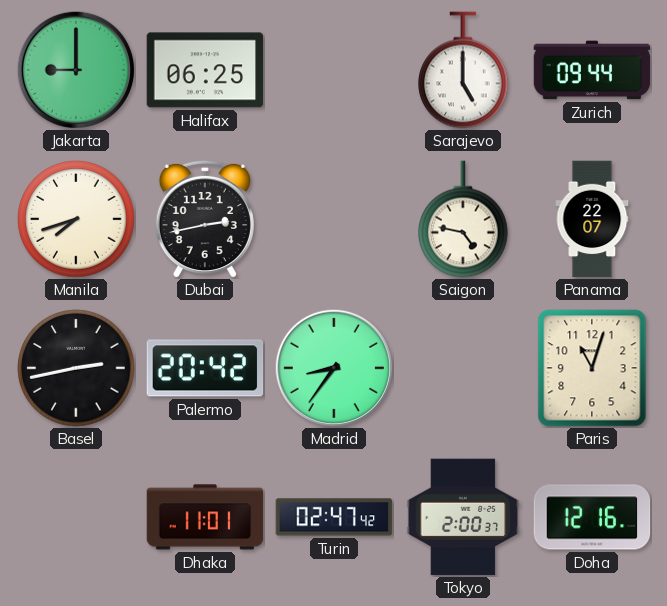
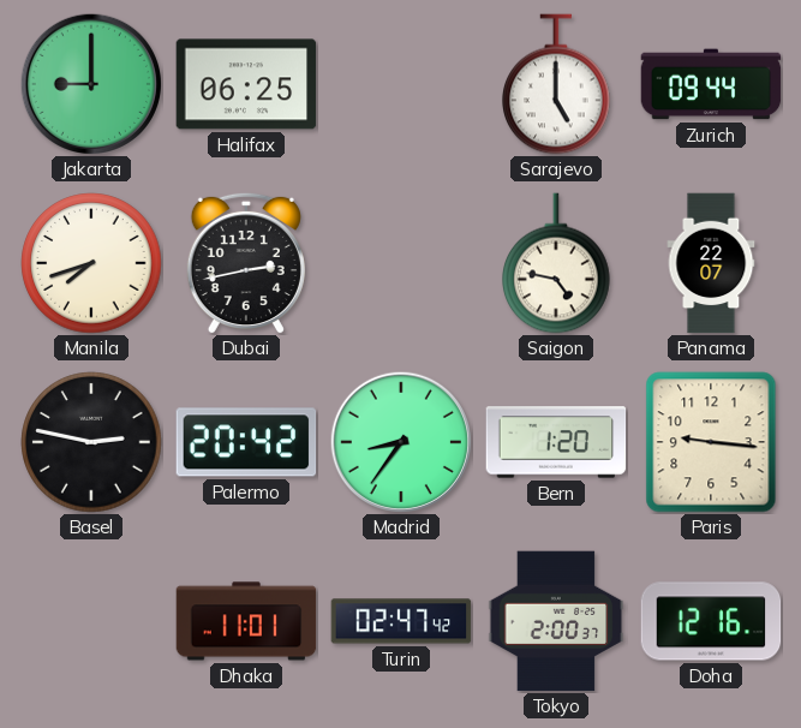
Basel: 2:43 -> 2:47 (91, 442)
Bern: none -> 1:20 (556, 442)
Paris: 11:03 -> 9:16 (711, 442)
